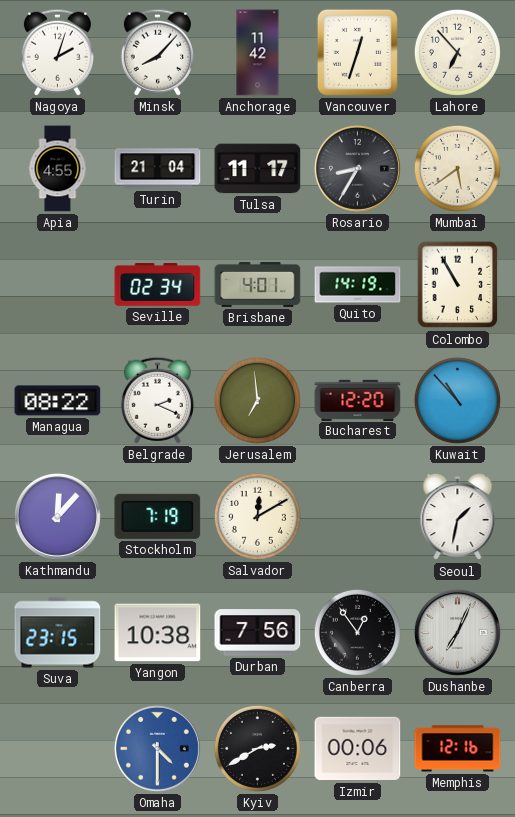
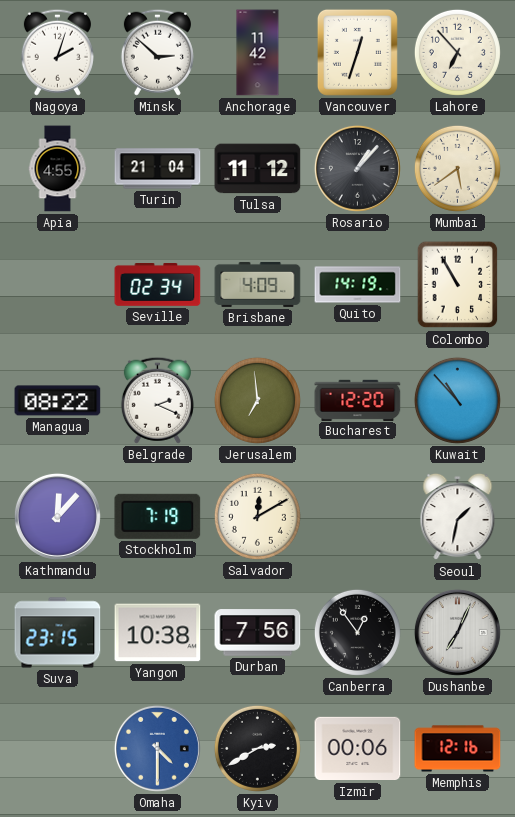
Minsk: 8:07 -> 2:52 (157, 52)
Tulsa: 11:17 -> 11:12 (258, 169)
Rosario: 8:35 -> 1:07 (357, 168)
Brisbane: 4:01 -> 4:09 (258, 284)
